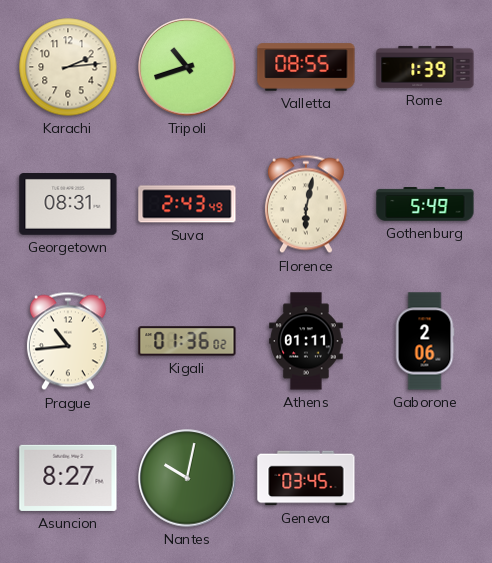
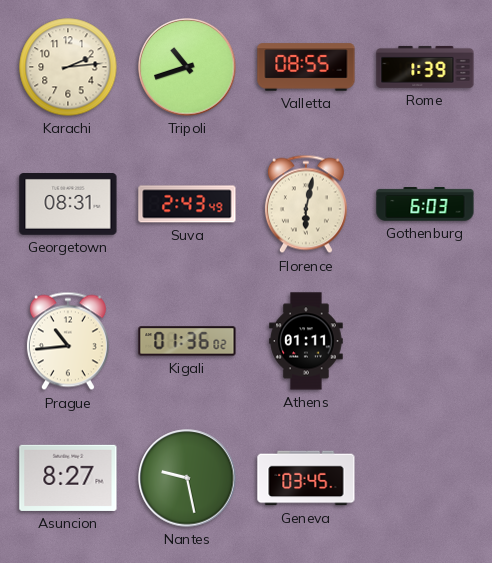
Gothenburg: 5:49 -> 6:03 (425, 204)
Gaborone: 2:06 -> none (425, 341)
Nantes: 10:02 -> 9:28 (187, 478)
